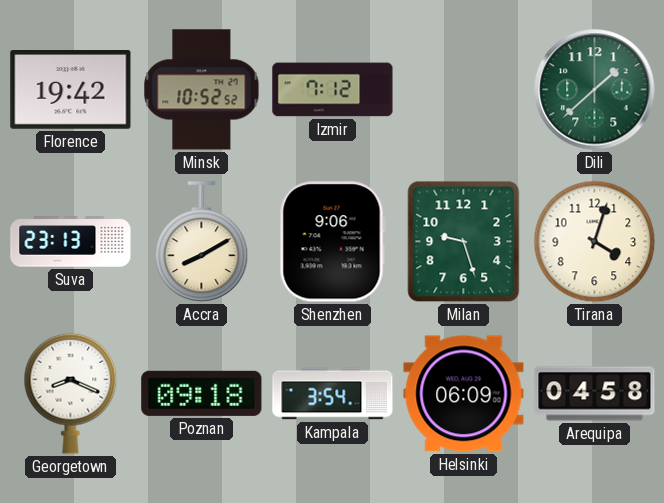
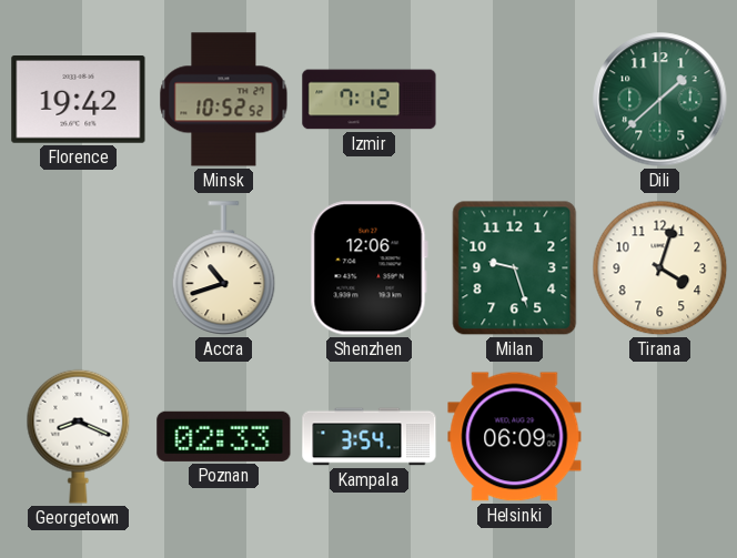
Suva: 23:13 -> none (71, 242)
Accra: 8:10 -> 10:42 (224, 268)
Shenzhen: 9:06 -> 12:06 (368, 268)
Poznan: 09:18 -> 02:33 (224, 436)
Arequipa: 04:58 -> none (595, 394)
